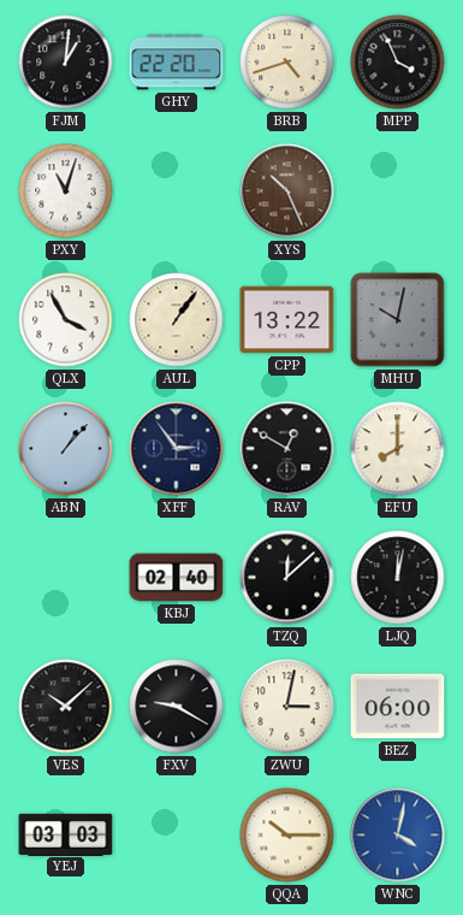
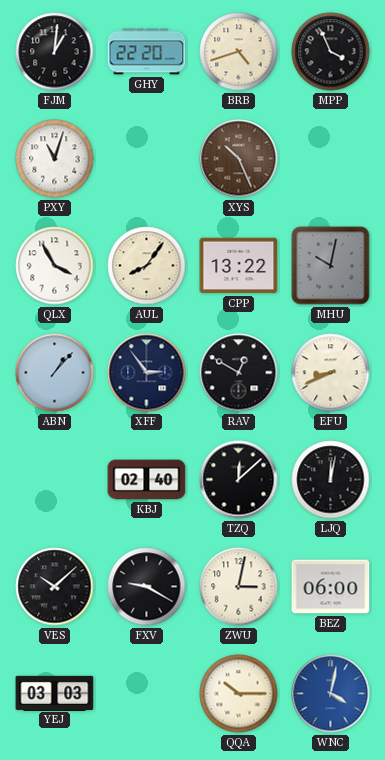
AUL: 1:06 -> 8:06 (147, 266)
EFU: 8:00 -> 8:41 (331, 373)
